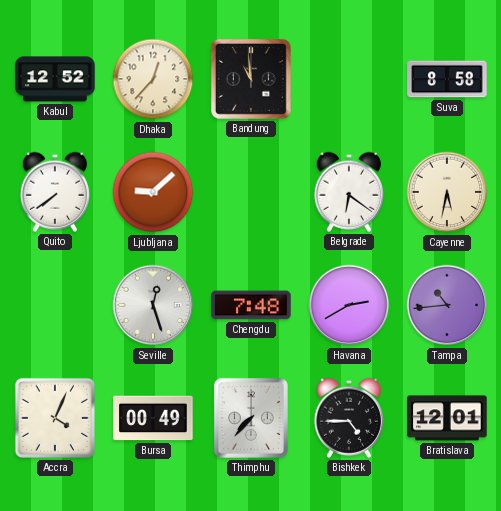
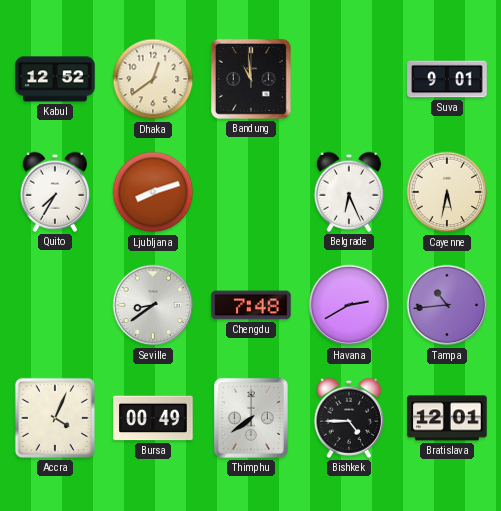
Dhaka: 12:37 -> 12:39 (153, 79)
Suva: 8:58 -> 9:01 (447, 79)
Quito: 7:39 -> 7:35 (54, 192)
Ljubljana: 9:08 -> 8:12 (153, 192)
Belgrade: 6:21 -> 6:26 (348, 192)
Seville: 12:27 -> 8:39 (153, 305)
Thimphu: 7:37 -> 7:39 (251, 418)
